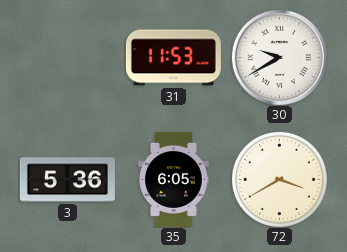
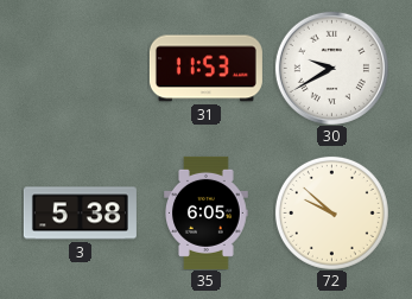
3: 5:36 -> 5:38 (80, 214)
72: 3:40 -> 9:52 (331, 212)
